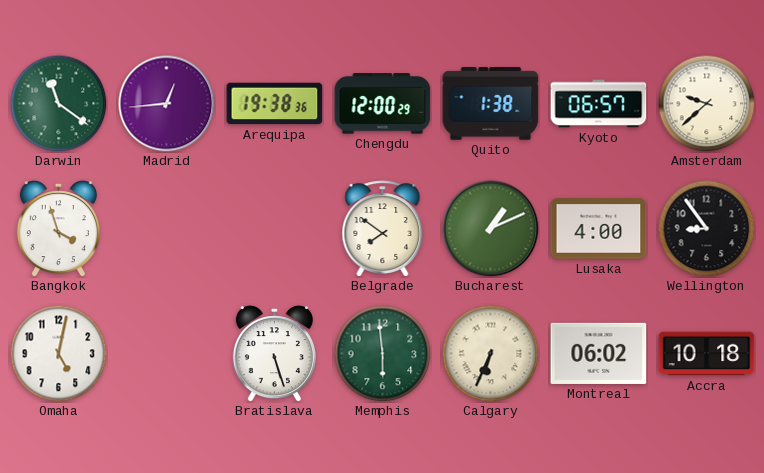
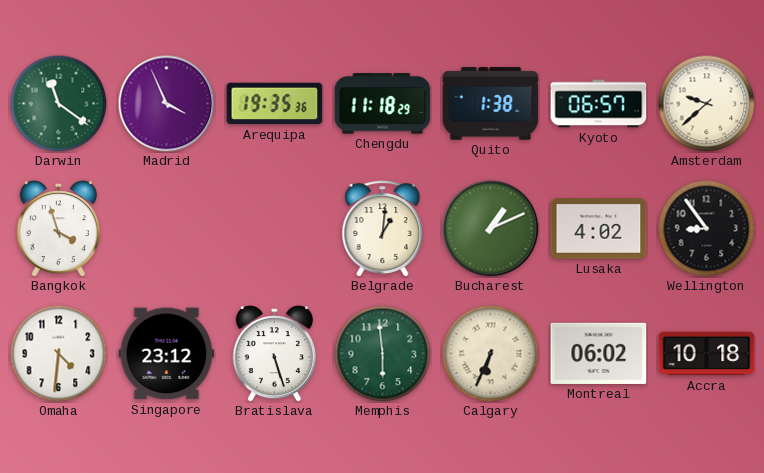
Madrid: 12:44 -> 3:56 (167, 104)
Arequipa: 19:38 -> 19:35 (275, 104)
Chengdu: 12:00 -> 11:18 (383, 104)
Belgrade: 7:51 -> 1:01 (383, 229)
Lusaka: 4:00 -> 4:02 (599, 229)
Omaha: 5:02 -> 4:31 (58, 353)
Singapore: none -> 23:12 (167, 354)
